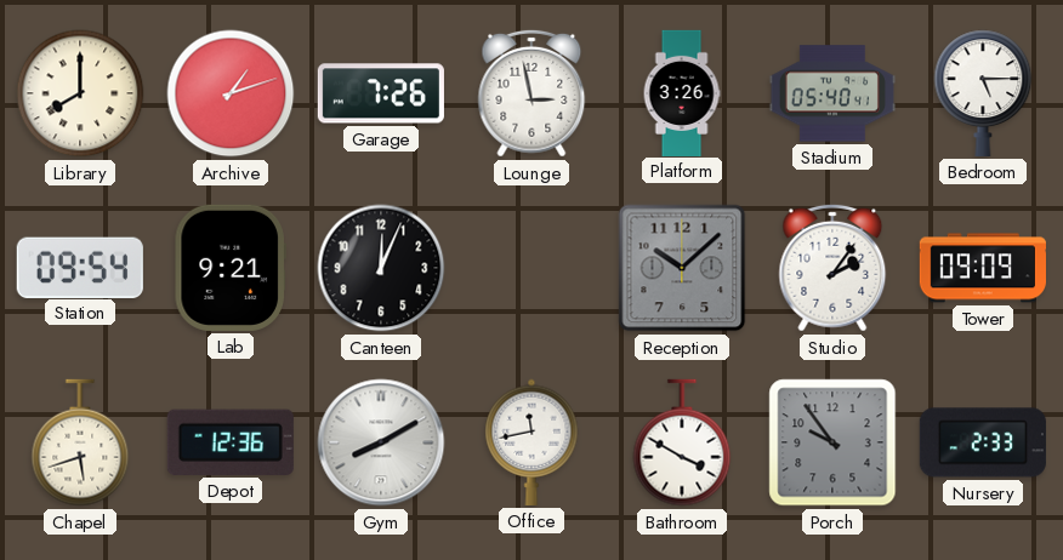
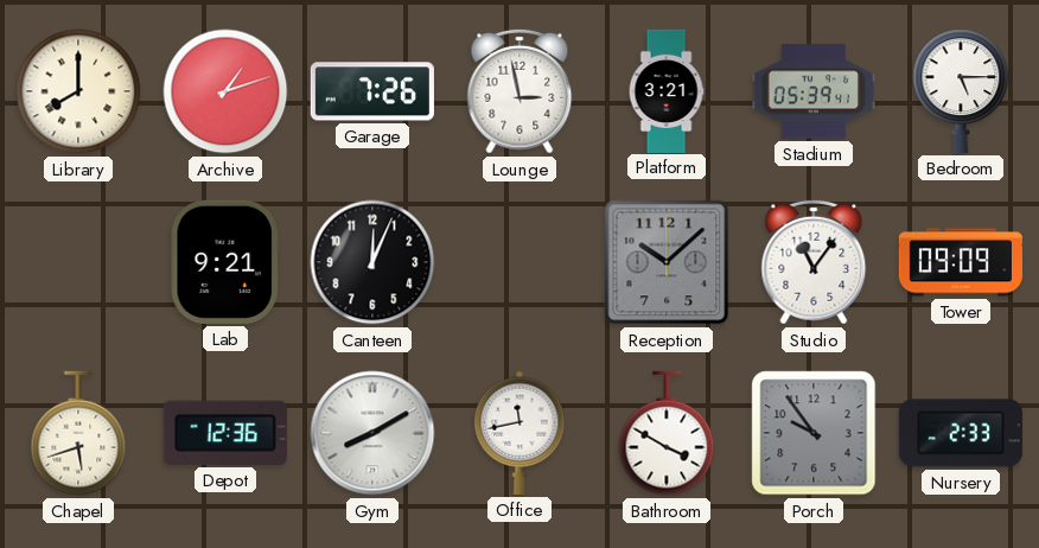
Platform: 3:26 -> 3:21 (667, 90)
Stadium: 05:40 -> 05:39 (814, 91)
Station: 09:54 -> none (80, 267)
Studio: 2:06 -> 11:06 (814, 262)
